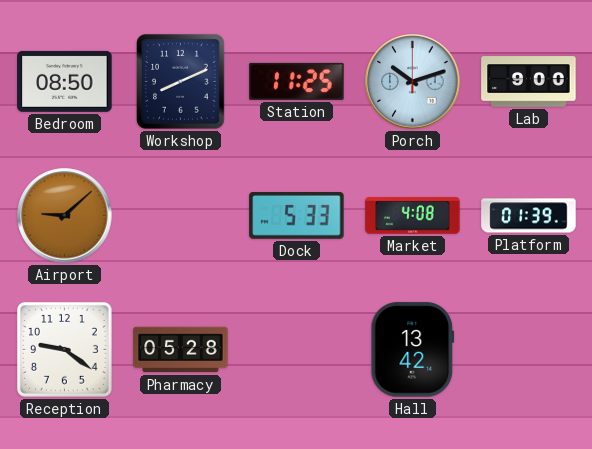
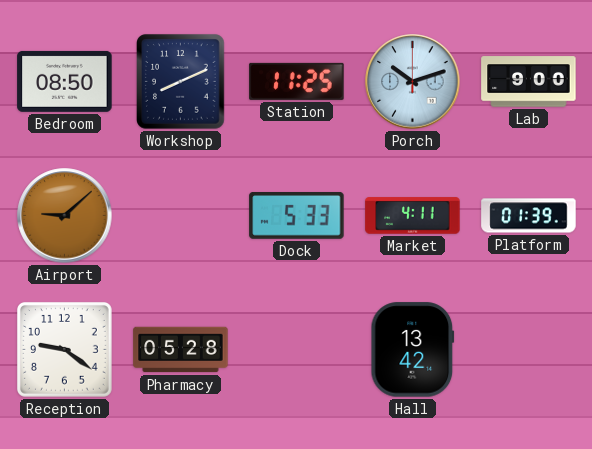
Market: 4:08 -> 4:11 (413, 216)
